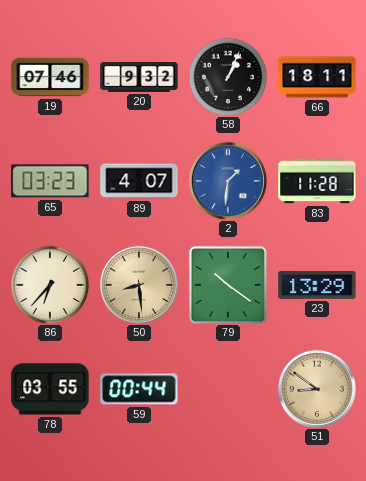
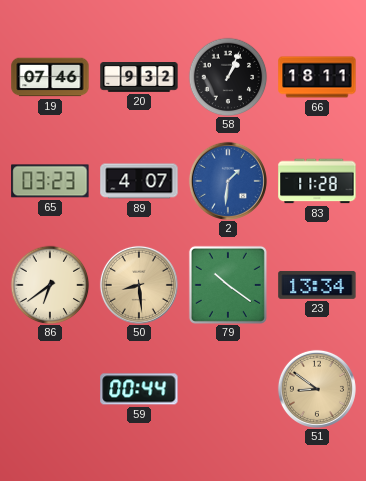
86: 6:37 -> 6:39 (50, 285)
23: 13:29 -> 13:34 (317, 285)
78: 03:55 -> none (50, 389)
